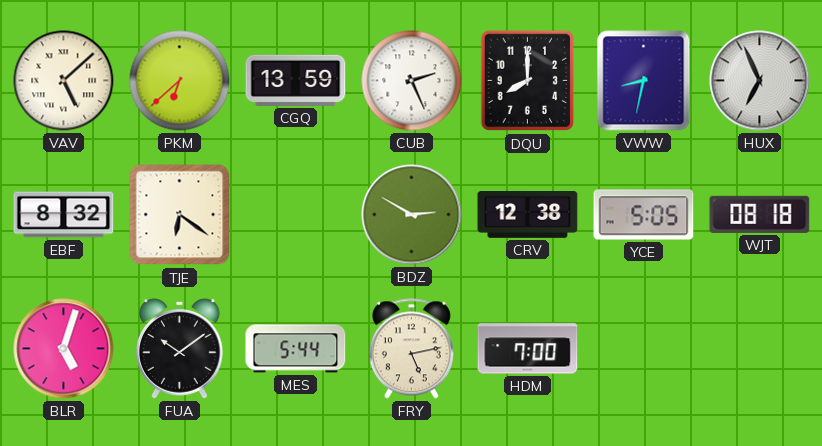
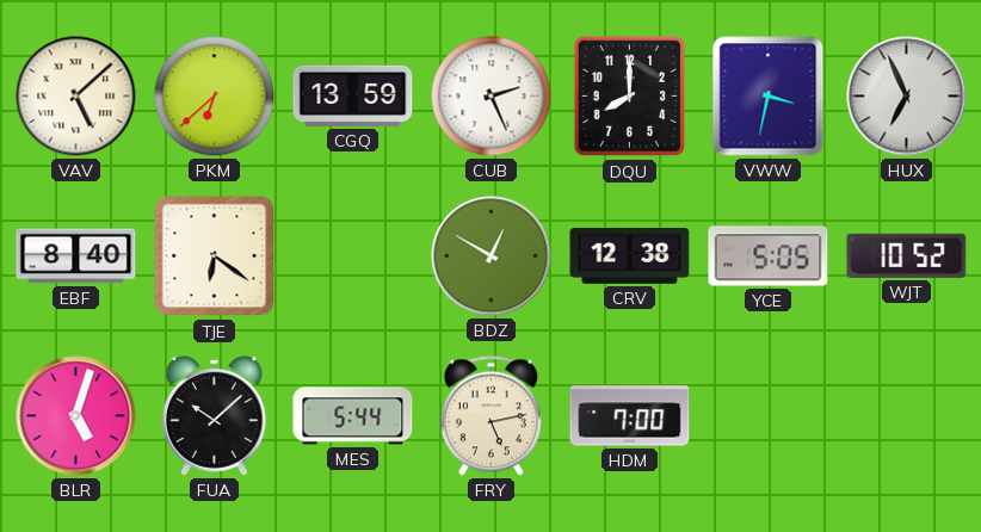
VWW: 8:32 -> 3:32 (769, 97)
EBF: 8:32 -> 8:40 (76, 256)
BDZ: 2:50 -> 12:50 (492, 256)
WJT: 08:18 -> 10:52 (907, 255)
FUA: 10:09 -> 10:08 (215, 416)
